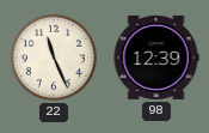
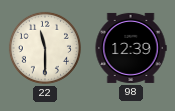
22: 11:26 -> 11:30 (45, 48)
